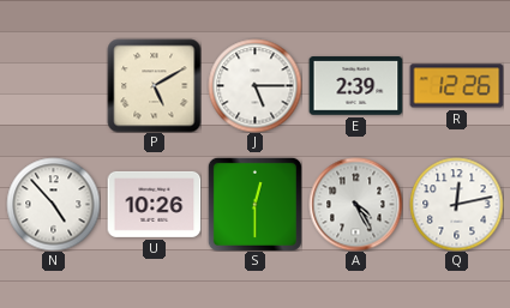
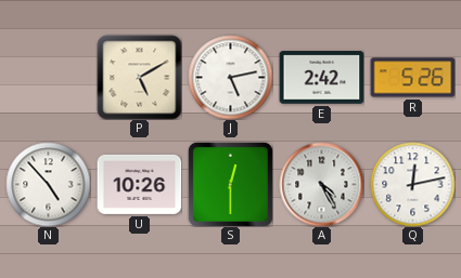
J: 5:15 -> 5:13 (230, 77)
E: 2:39 -> 2:42 (321, 78)
R: 12:26 -> 5:26 (412, 78)
